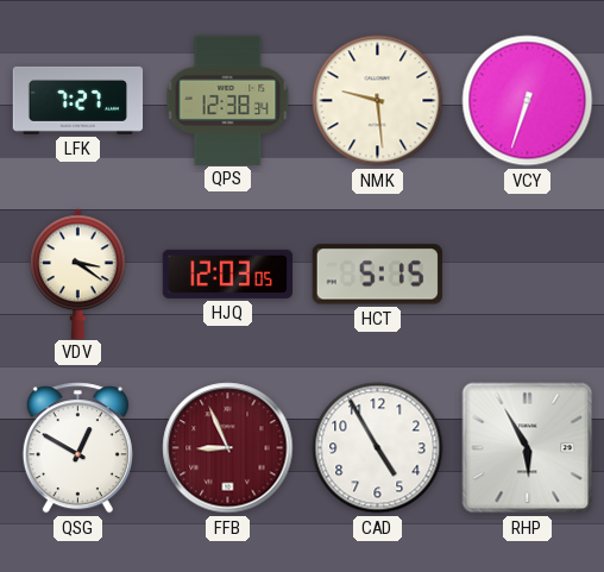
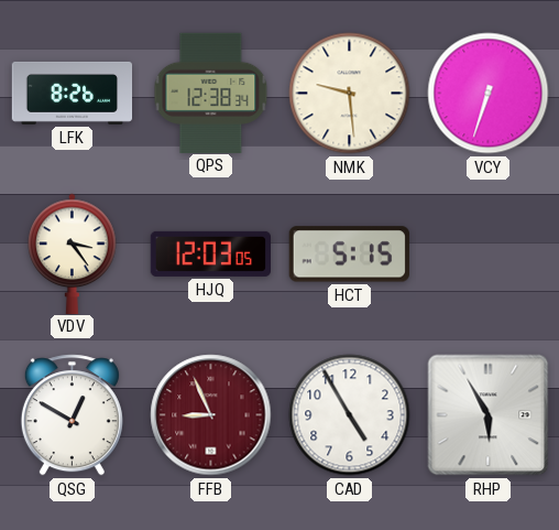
LFK: 7:27 -> 8:26 (73, 93)
VDV: 3:21 -> 3:24 (73, 253)
